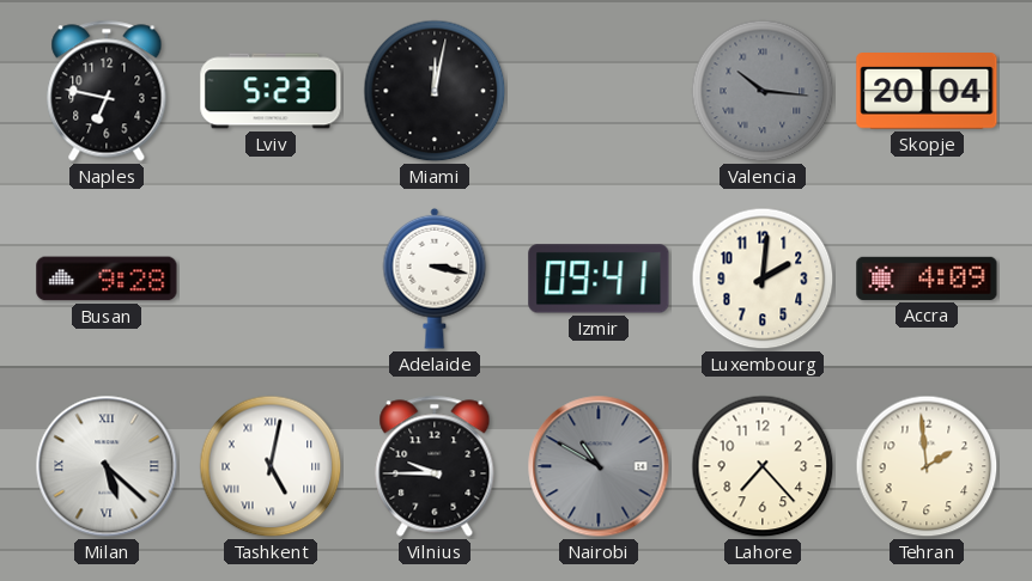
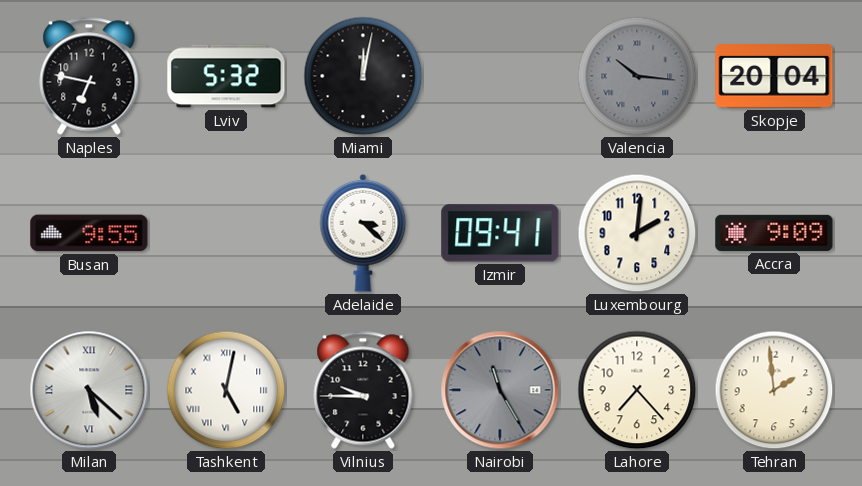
Lviv: 5:23 -> 5:32 (226, 76)
Busan: 9:28 -> 9:55 (89, 233)
Adelaide: 3:17 -> 3:22 (363, 233)
Accra: 4:09 -> 9:09 (774, 233)
Nairobi: 10:50 -> 11:25 (500, 390)
